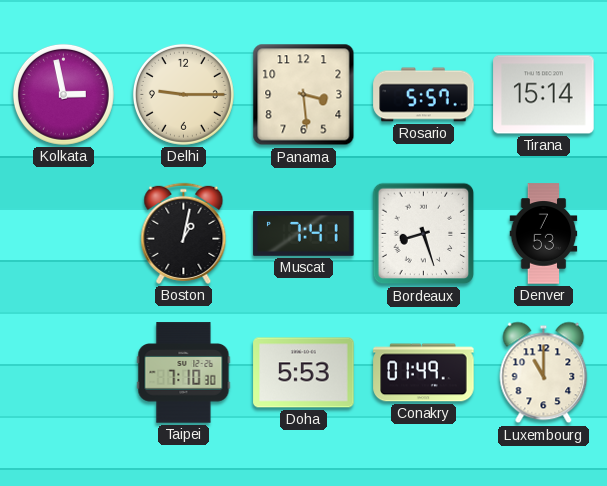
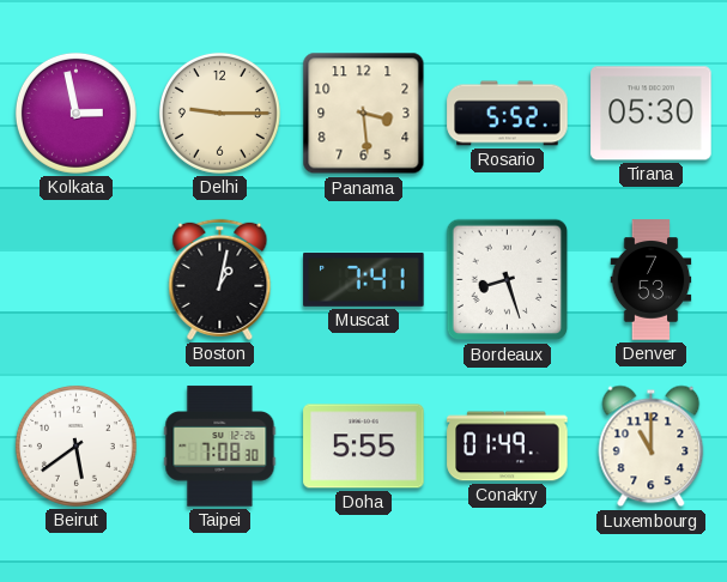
Rosario: 5:57 -> 5:52 (508, 114)
Tirana: 15:14 -> 05:30 (652, 114)
Beirut: none -> 5:39 (75, 445)
Taipei: 7:10 -> 7:08 (220, 447)
Doha: 5:53 -> 5:55 (364, 447)
